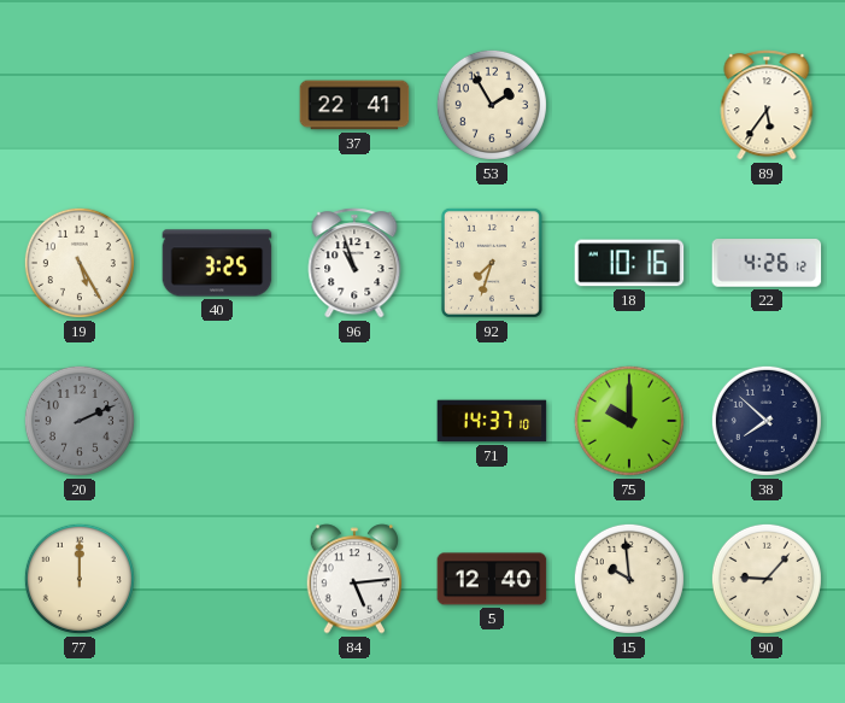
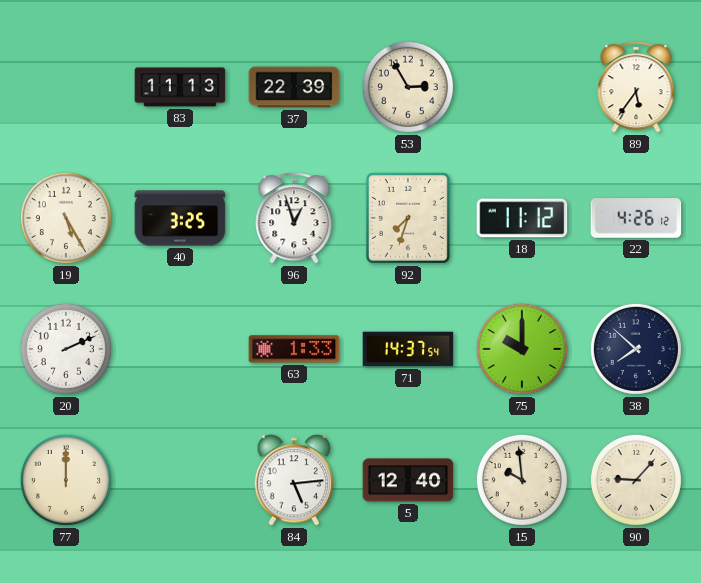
83: none -> 11:13 (180, 87)
37: 22:41 -> 22:39 (294, 87)
53: 1:55 -> 2:55 (408, 87)
96: 10:57 -> 12:57 (294, 218)
18: 10:16 -> 11:12 (522, 218)
20 dial: grey -> white (66, 349)
63: none -> 1:33 (294, 349)
71: 14:37:10 -> 14:37:54 (408, 349)
